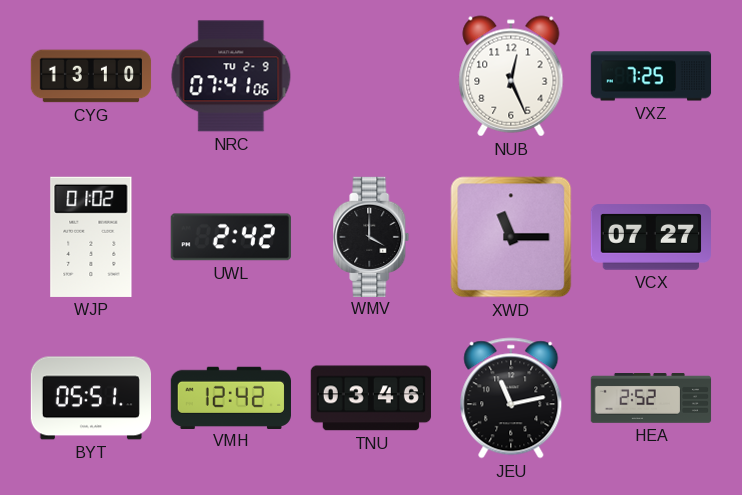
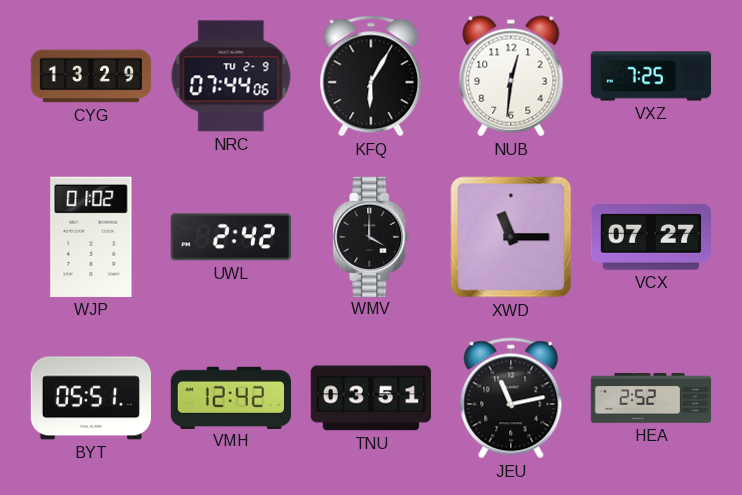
CYG: 13:10 -> 13:29 (91, 76)
NRC: 07:41 -> 07:44 (231, 76)
KFQ: none -> 6:05 (371, 76)
NUB: 12:26 -> 12:31 (511, 76)
TNU: 03:46 -> 03:51 (371, 398)
